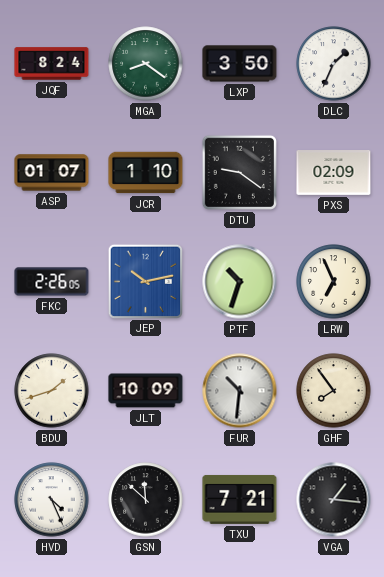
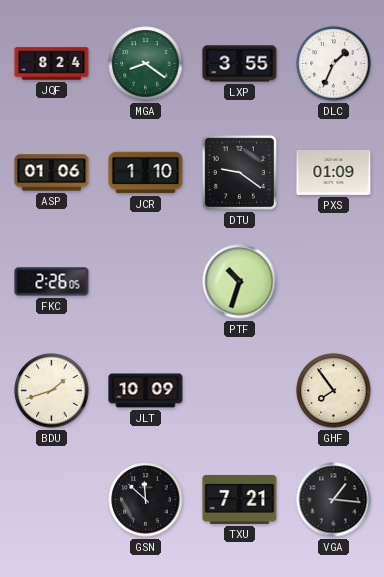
LXP: 3:50 -> 3:55 (240, 64)
ASP: 01:07 -> 01:06 (52, 173)
PXS: 02:09 -> 01:09 (334, 173)
JEP: 10:13 -> none (145, 281)
LRW: 6:56 -> none (334, 282)
FUR: 10:31 -> none (240, 391)
HVD: 4:26 -> none (52, 500)
